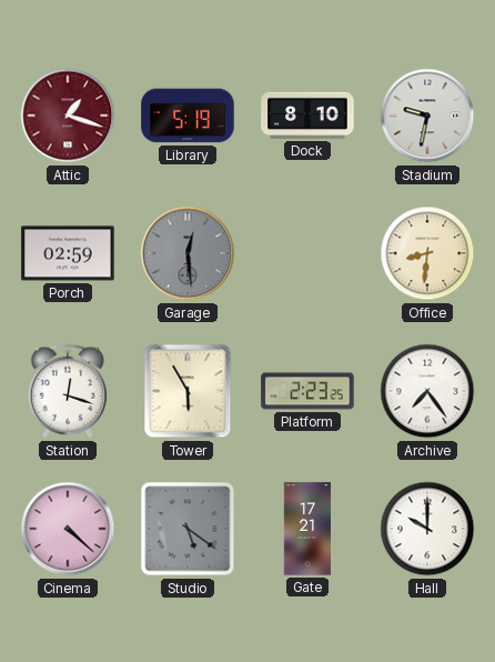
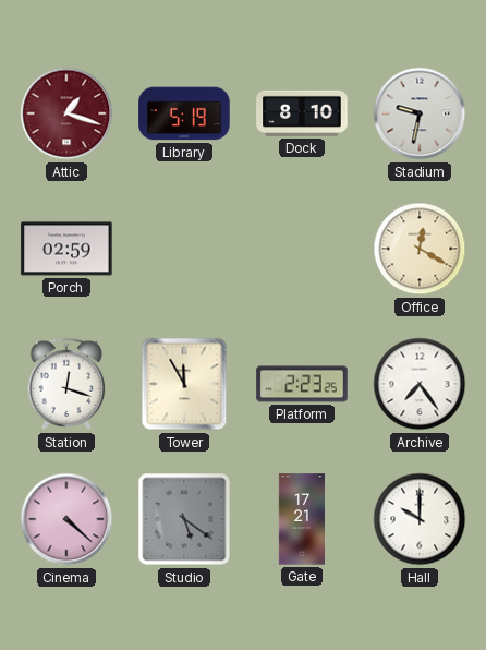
Garage: 12:29 -> none (188, 253)
Office: 8:31 -> 12:20 (420, 249)
Tower: 5:55 -> 11:55 (184, 384)
